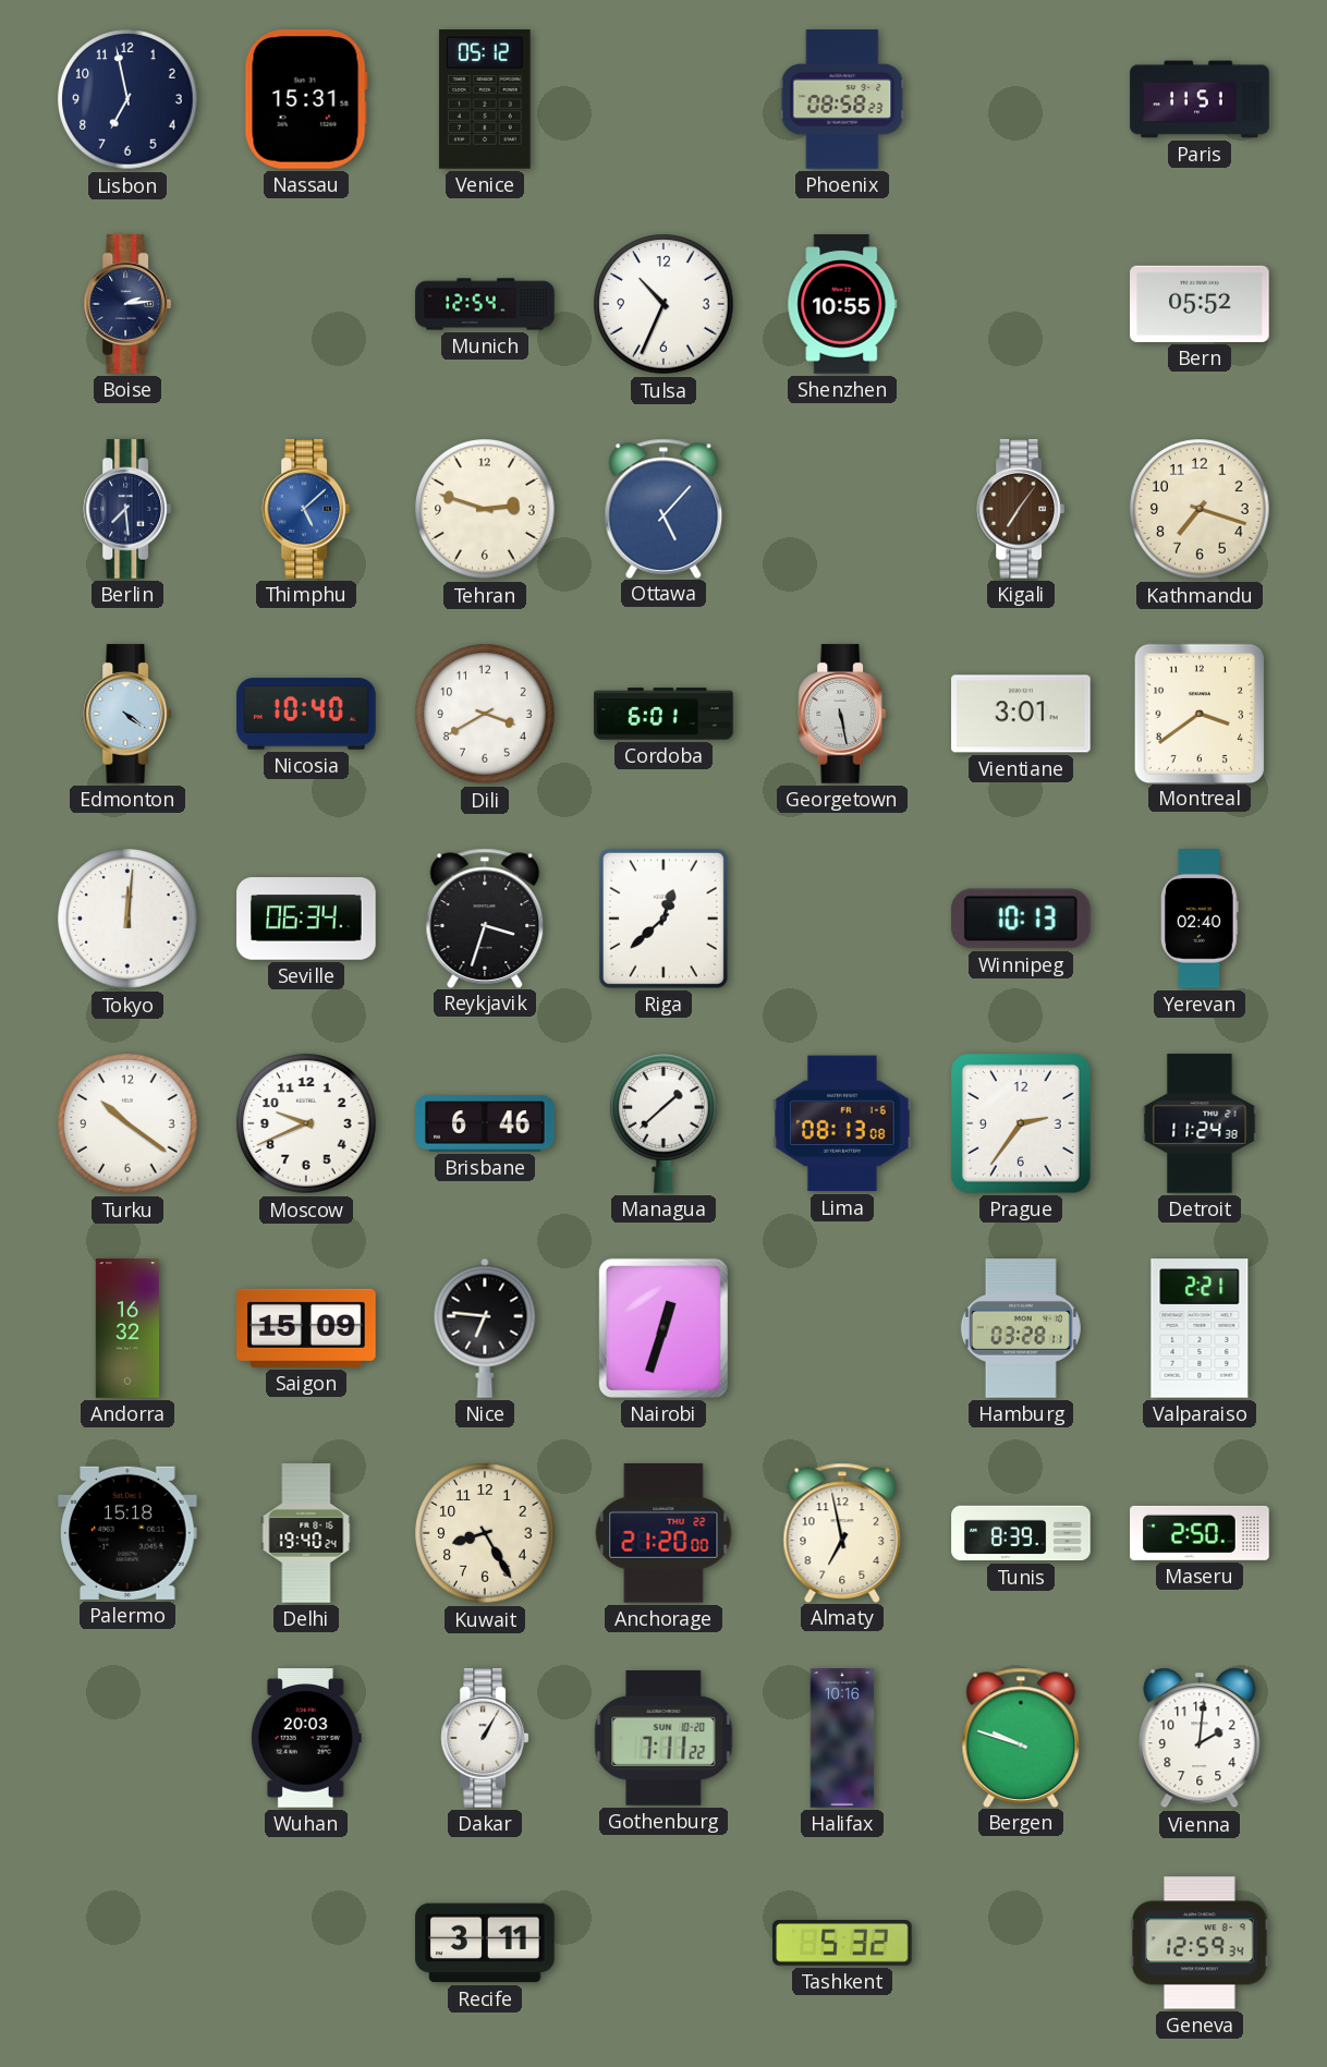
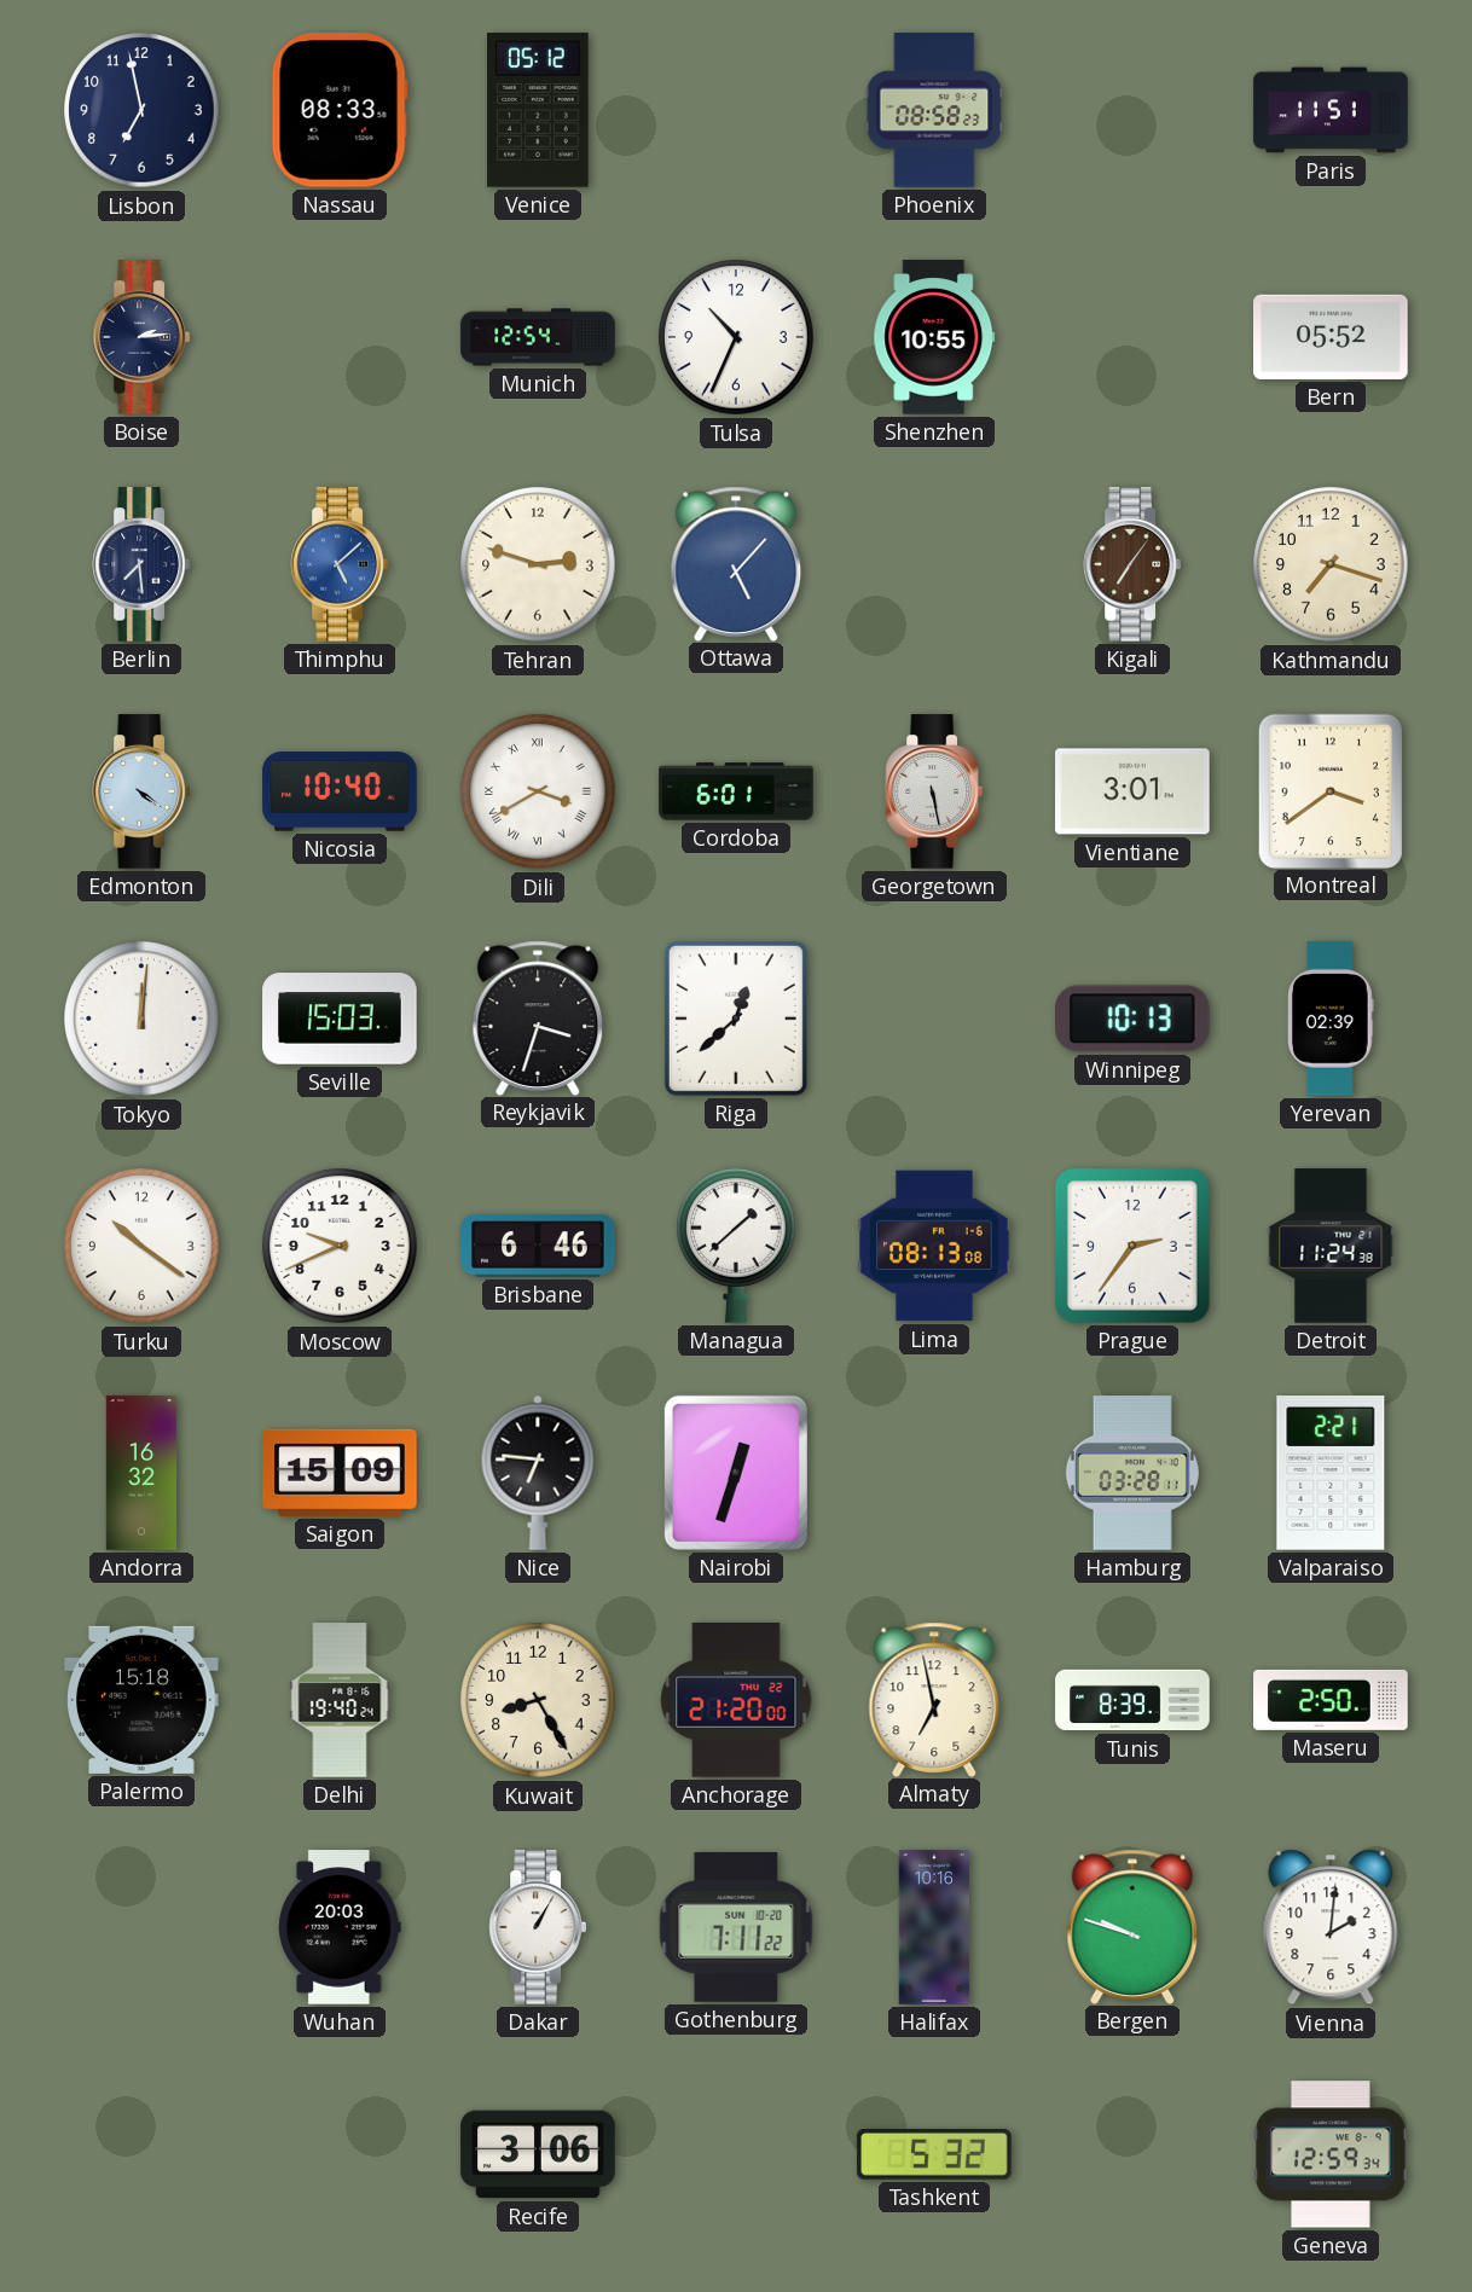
Nassau: 15:31 -> 08:33 (340, 111)
Dili numerals: Arabic -> Roman (538, 791)
Seville: 06:34 -> 15:03 (340, 1019)
Yerevan: 02:40 -> 02:39 (1331, 1019)
Recife: 3:11 -> 3:06 (538, 2154)
